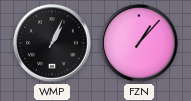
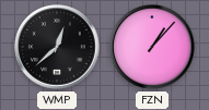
WMP: 1:04 -> 12:38 (57, 47)
